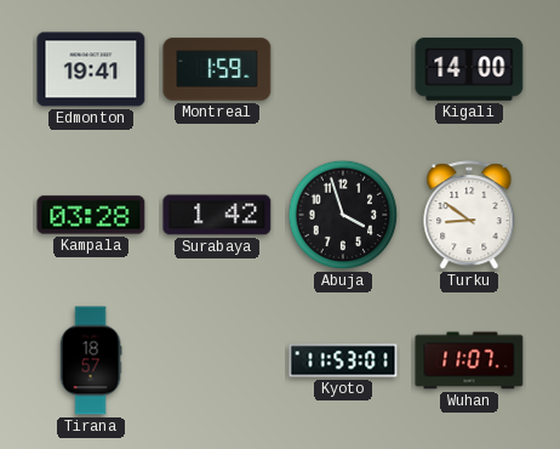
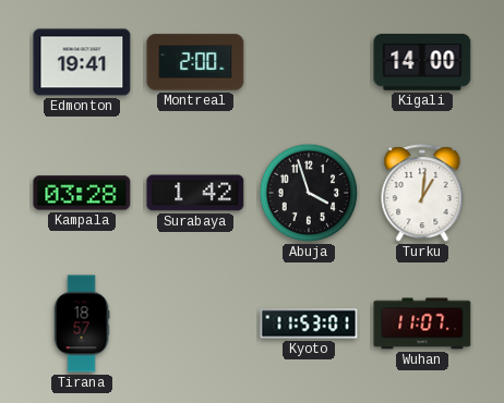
Montreal: 1:59 -> 2:00 (195, 62)
Turku: 8:51 -> 1:01 (422, 194)
